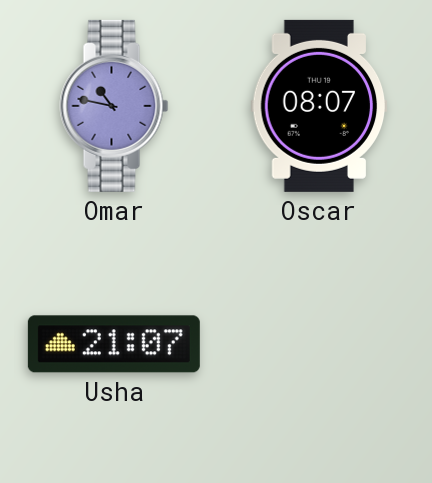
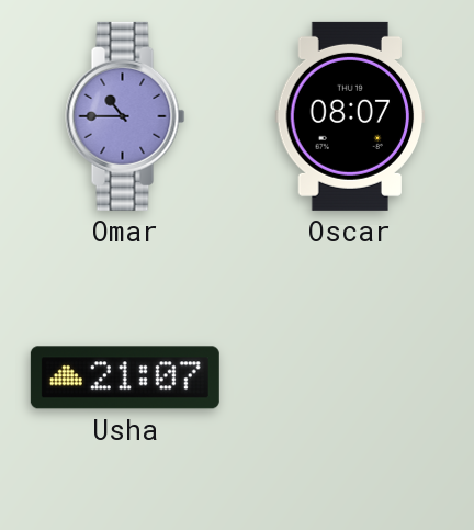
Omar: 10:47 -> 10:45 (125, 116)
